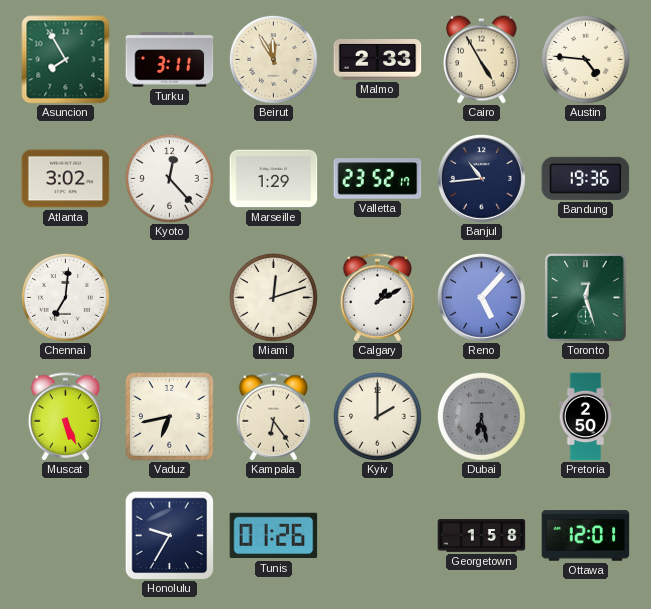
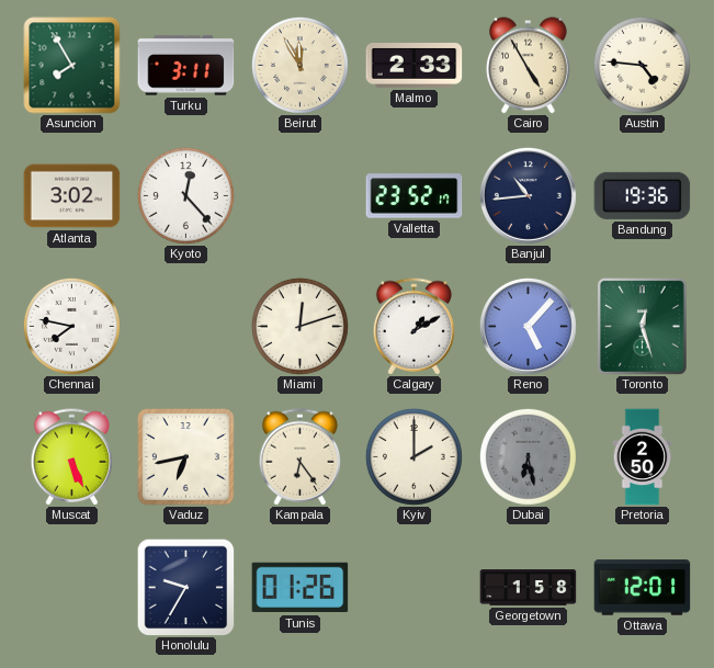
Marseille: 1:29 -> none (274, 179)
Chennai: 7:01 -> 7:47 (71, 326)
